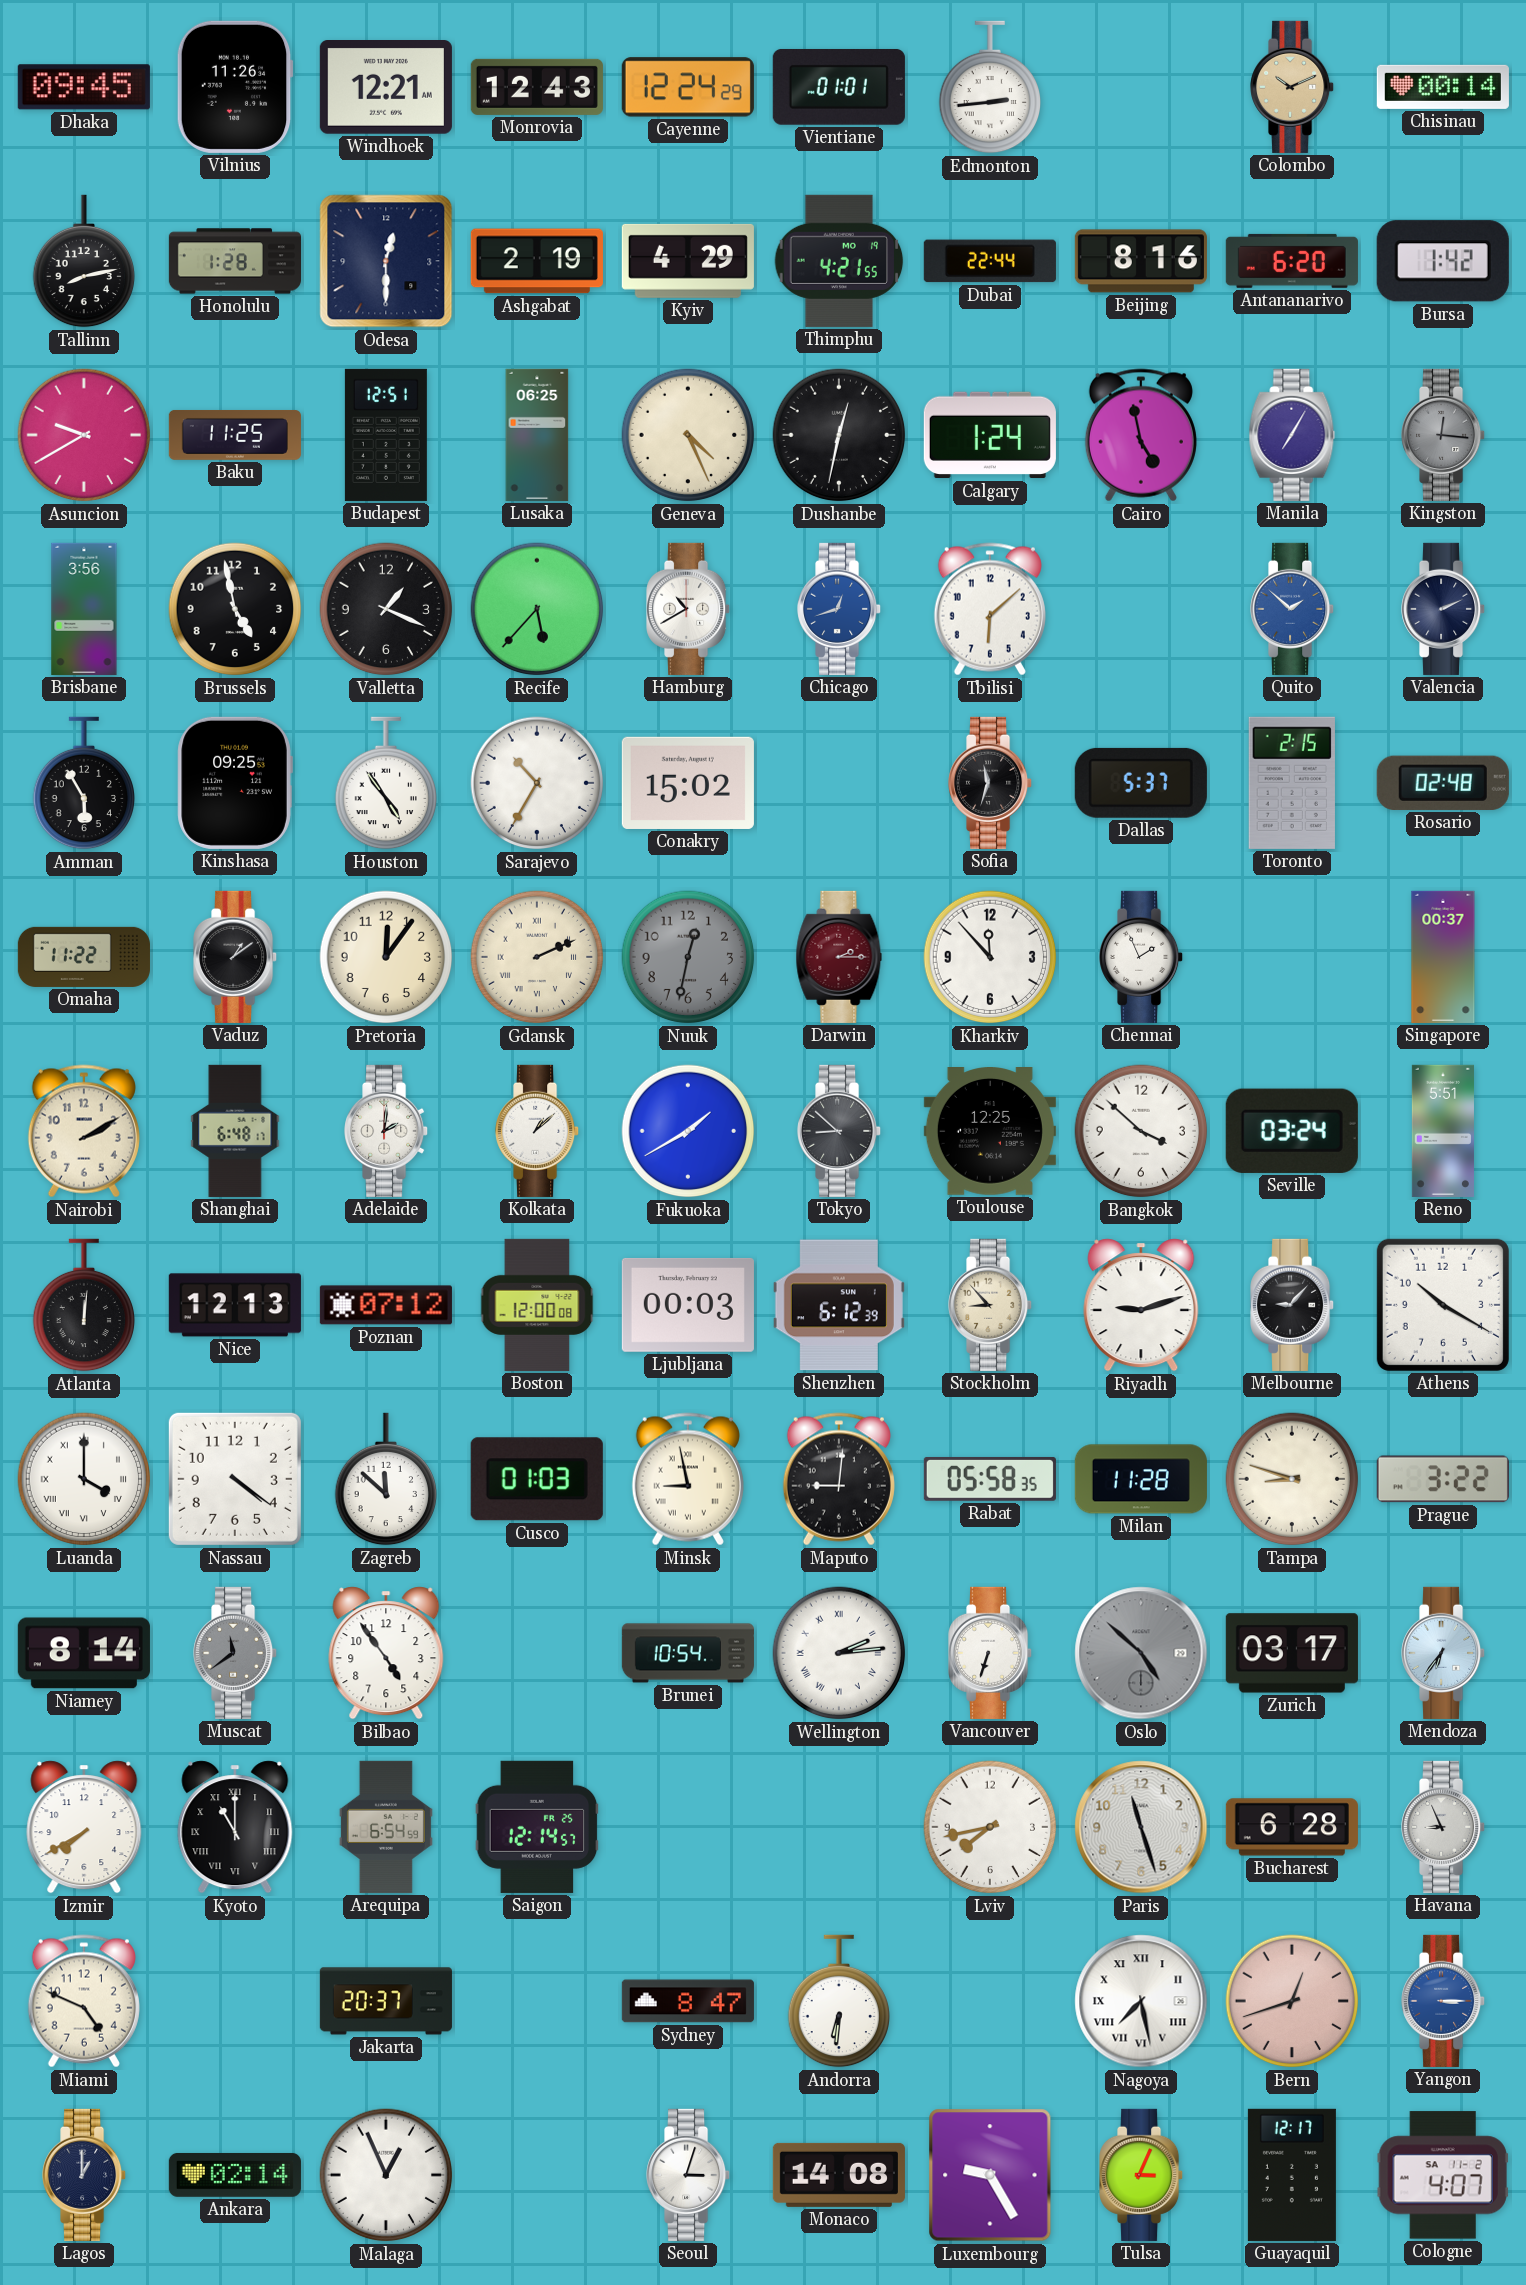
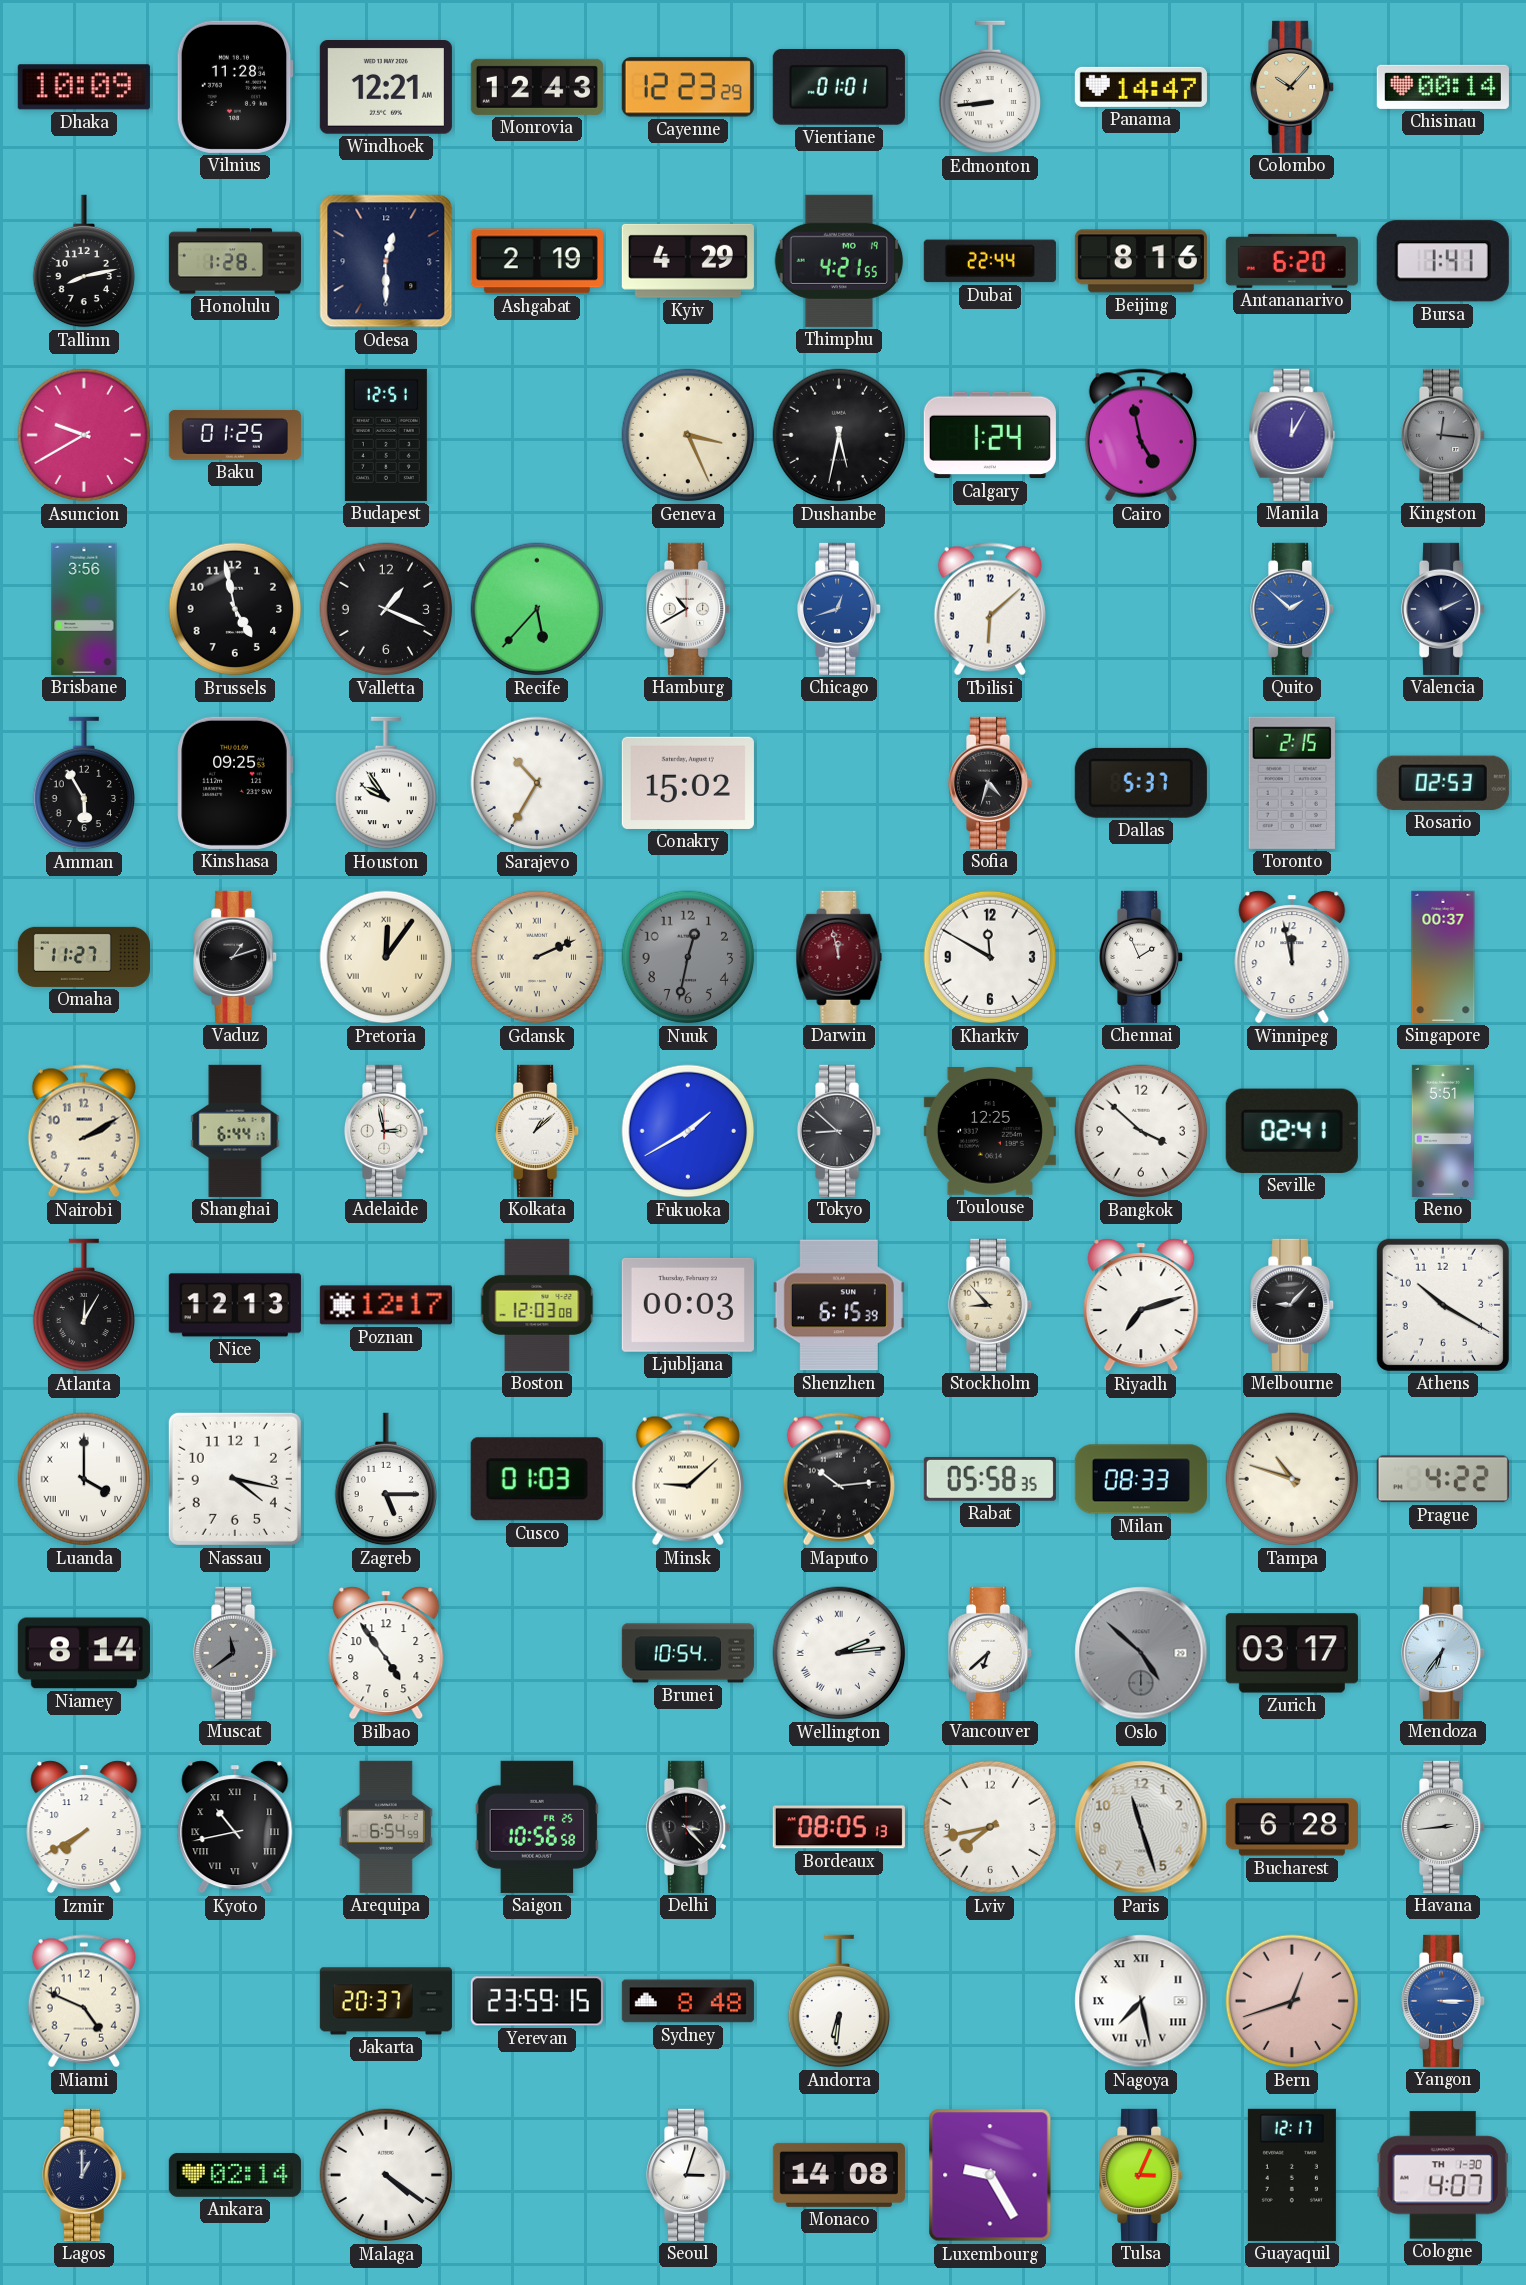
Dhaka: 09:45 -> 10:09 (84, 87)
Vilnius: 11:26 -> 11:28 (235, 87)
Cayenne: 12:24 -> 12:23 (688, 87)
Edmonton: 2:44 -> 8:44 (989, 87)
Panama: none -> 14:47 (1141, 87)
Colombo: 10:11 -> 10:07 (1293, 87)
Bursa: 1:42 -> 1:41 (1443, 261)
Baku: 11:25 -> 01:25 (235, 435)
Lusaka: 06:25 -> none (537, 435)
Geneva: 4:26 -> 3:26 (688, 435)
Dushanbe: 12:32 -> 5:32 (839, 435)
Manila: 7:05 -> 12:05 (1292, 435)
Houston: 4:54 -> 9:54 (385, 783)
Sofia: 11:33 -> 4:33 (991, 783)
Rosario: 02:48 -> 02:53 (1443, 783)
Omaha: 11:22 -> 11:27 (84, 957)
Vaduz: 1:09 -> 1:12 (236, 957)
Pretoria numerals: Arabic -> Roman (386, 957)
Darwin: 2:15 -> 11:58 (839, 957)
Kharkiv: 11:53 -> 11:50 (990, 957)
Winnipeg: none -> 11:58 (1292, 957)
Shanghai: 6:48 -> 6:44 (235, 1131)
Adelaide: 2:01 -> 2:58 (387, 1131)
Seville: 03:24 -> 02:41 (1292, 1131)
Atlanta: 12:01 -> 12:05 (83, 1305)
Poznan: 07:12 -> 12:17 (386, 1305)
Boston: 12:00 -> 12:03 (537, 1305)
Shenzhen: 6:12 -> 6:15 (839, 1305)
Riyadh: 9:12 -> 7:12 (1141, 1305)
Nassau: 4:21 -> 4:17 (235, 1479)
Zagreb: 11:52 -> 5:15 (385, 1479)
Minsk: 8:58 -> 9:08 (688, 1479)
Maputo: 9:01 -> 10:14 (839, 1479)
Milan: 11:28 -> 08:33 (1141, 1479)
Tampa: 8:48 -> 10:48 (1292, 1479)
Prague: 3:22 -> 4:22 (1443, 1479)
Vancouver: 6:33 -> 6:38 (991, 1653)
Kyoto: 11:00 -> 10:43 (235, 1827)
Saigon: 12:14 -> 10:56 (537, 1827)
Delhi: none -> 3:23 (689, 1827)
Bordeaux: none -> 08:05 (839, 1827)
Havana: 8:56 -> 2:44 (1444, 1827)
Yerevan: none -> 23:59 (537, 2001)
Sydney: 8:47 -> 8:48 (688, 2001)
Malaga: 12:56 -> 4:21 (386, 2175)
Cologne date: SA 11-2 -> TH 1-30 (1443, 2175)
